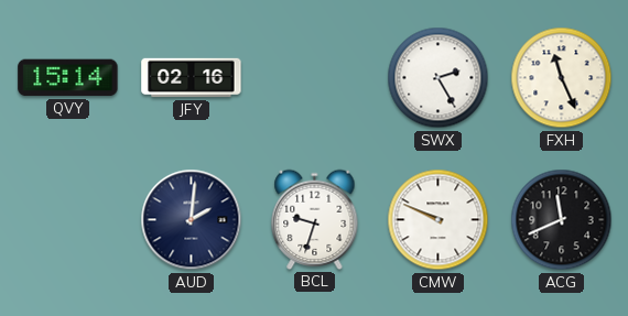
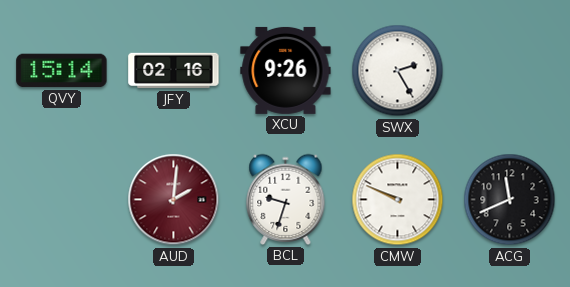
XCU: none -> 9:26 (286, 70)
FXH: 11:26 -> none (562, 78)
AUD dial: navy -> burgundy (174, 200)
